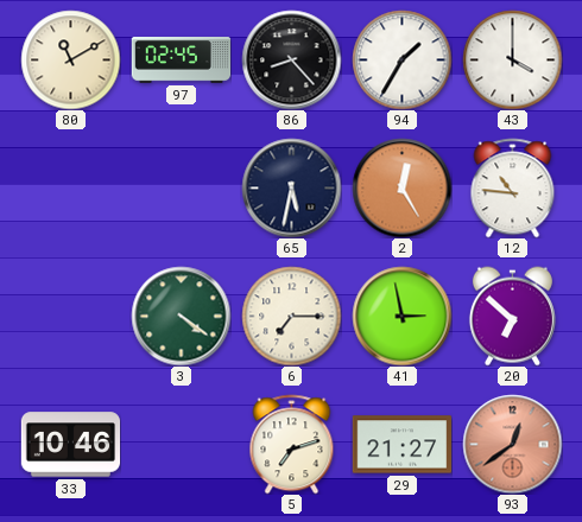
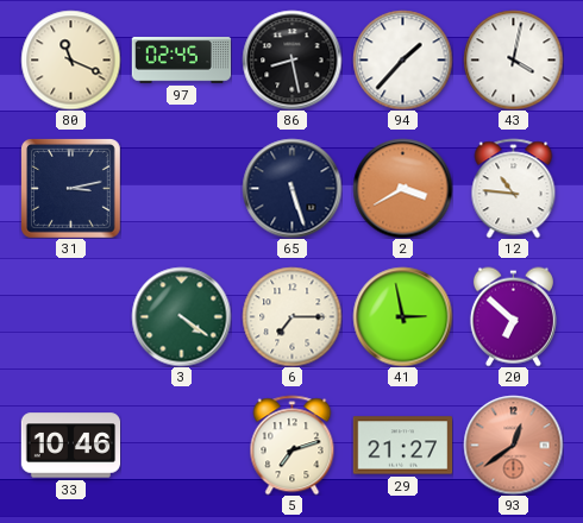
80: 11:10 -> 11:19 (70, 59)
86: 8:23 -> 8:28 (291, 59)
94: 1:35 -> 1:37 (402, 59)
43: 4:00 -> 4:02 (513, 59)
31: none -> 3:13 (71, 189)
65: 5:32 -> 5:27 (291, 188)
2: 12:25 -> 3:40 (402, 188)
